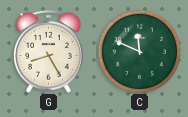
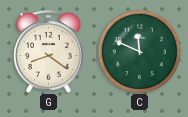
G: 8:25 -> 8:21 (49, 52)
